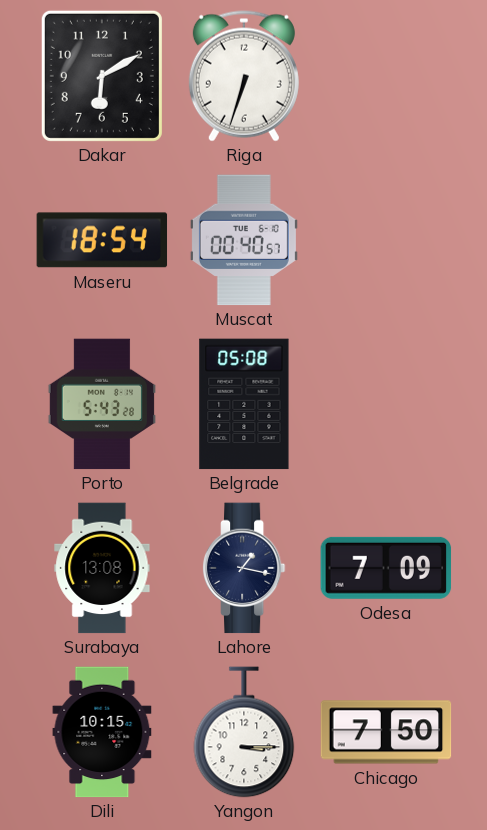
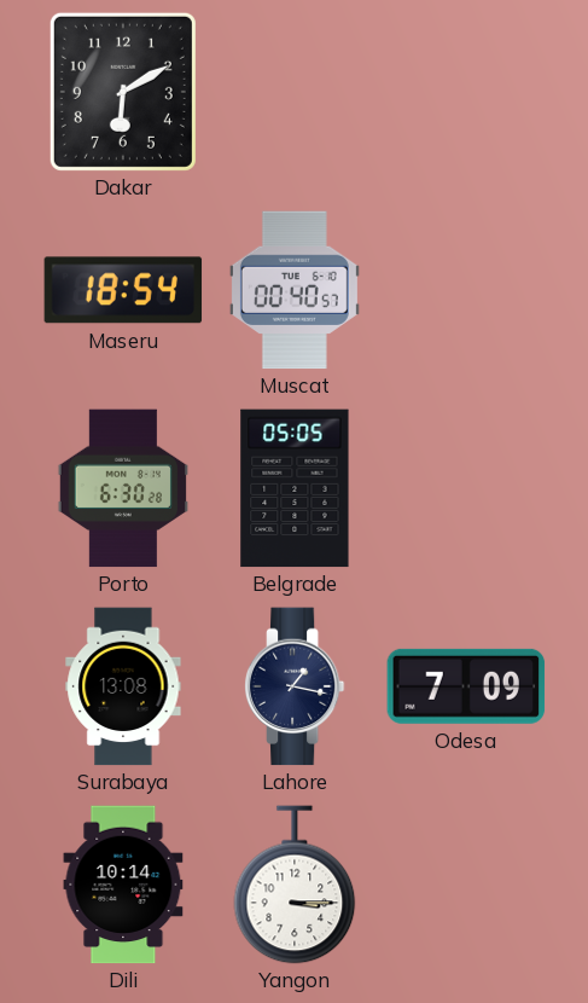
Riga: 6:33 -> none (244, 76)
Porto: 5:43 -> 6:30 (123, 488)
Belgrade: 05:08 -> 05:05 (295, 488)
Dili: 10:15 -> 10:14 (123, 885)
Chicago: 7:50 -> none (386, 732)
